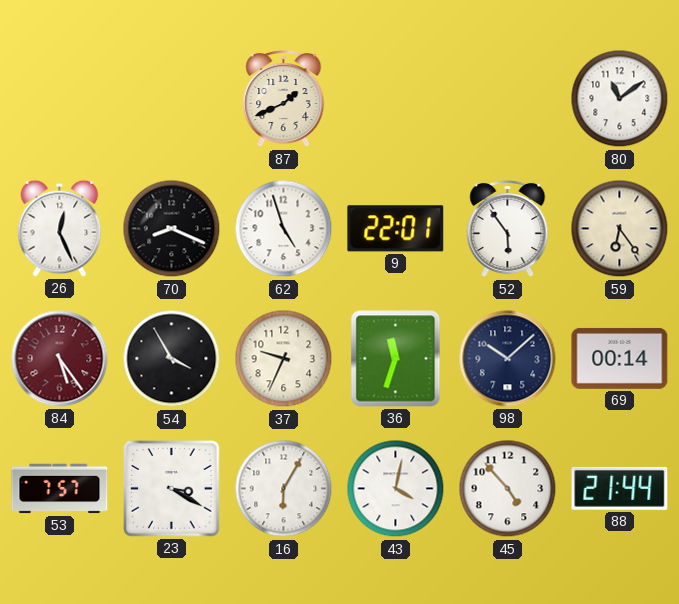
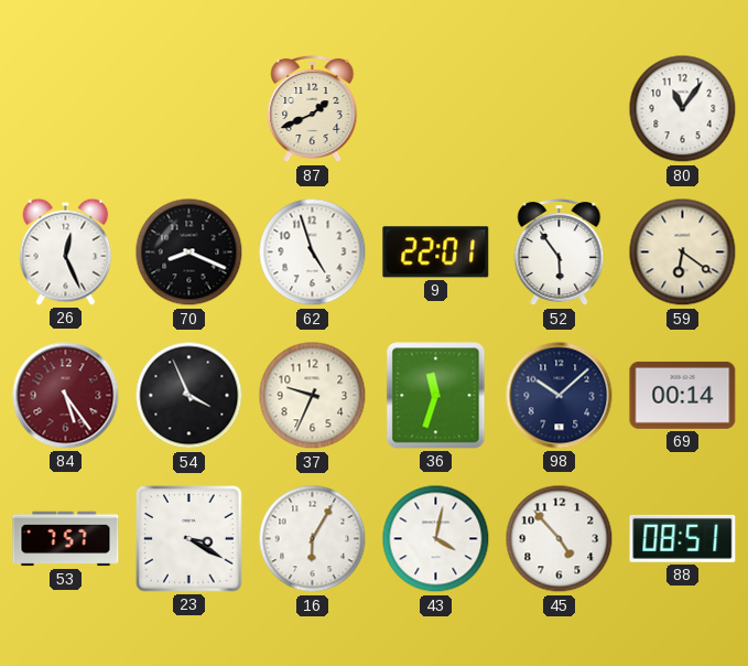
80: 11:09 -> 11:06 (683, 109)
59: 6:24 -> 6:21 (683, 253)
54: 3:55 -> 3:56 (189, 396)
88: 21:44 -> 08:51 (683, 538)
